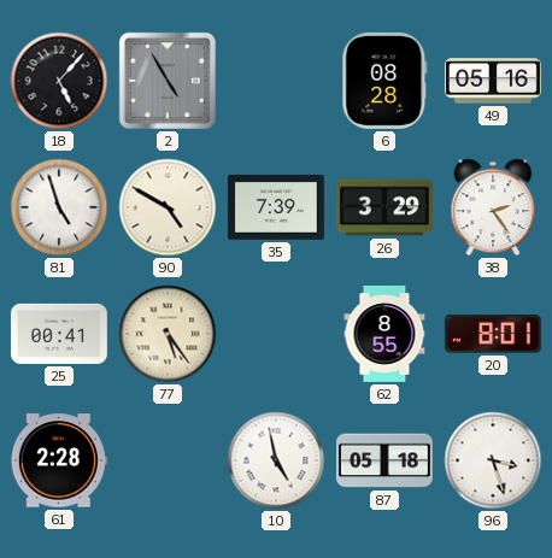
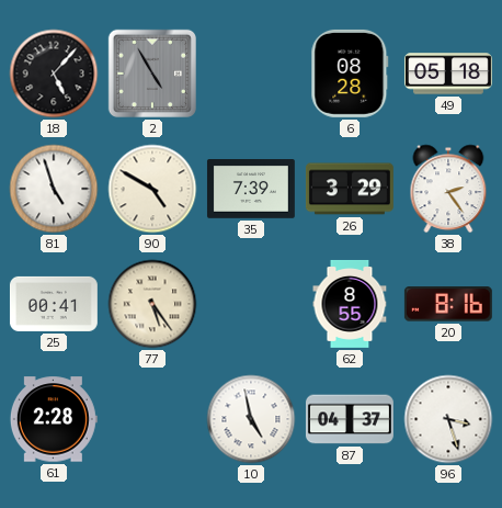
49: 05:16 -> 05:18 (448, 74)
20: 8:01 -> 8:16 (448, 304)
87: 05:18 -> 04:37 (350, 419)
